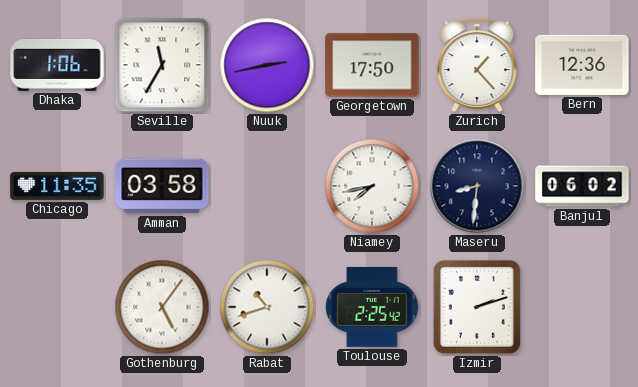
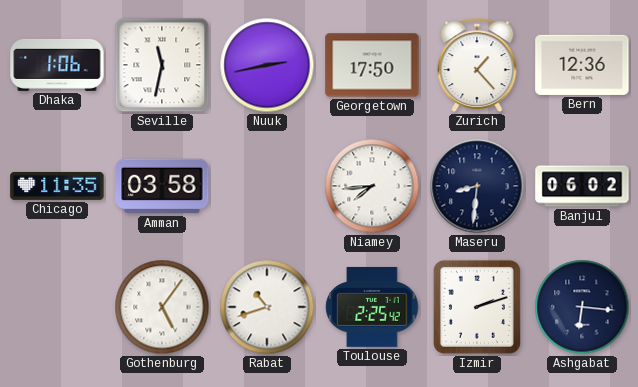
Seville: 11:35 -> 11:32 (162, 65)
Niamey: 7:43 -> 7:44 (372, 186)
Ashgabat: none -> 6:16 (582, 307)
